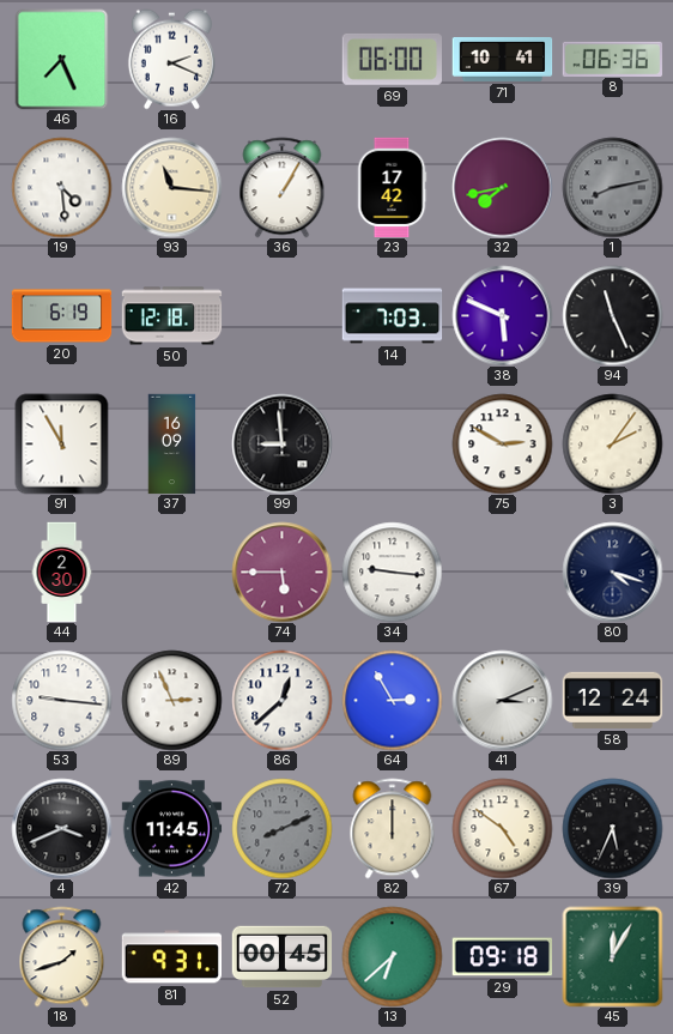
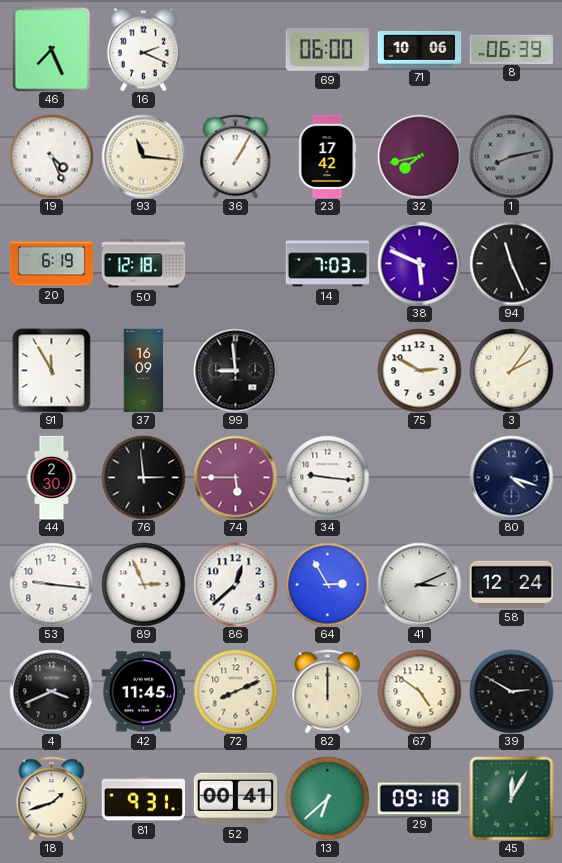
71: 10:41 -> 10:06 (419, 49)
8: 06:36 -> 06:39 (511, 49)
19: 4:29 -> 4:26 (51, 156)
76: none -> 2:59 (143, 477)
72 dial: grey -> cream (235, 691)
39: 5:34 -> 2:50 (511, 691)
52: 00:45 -> 00:41 (235, 799)
